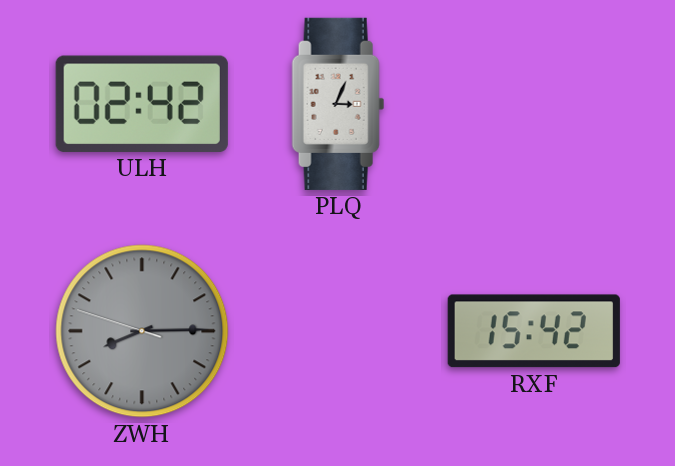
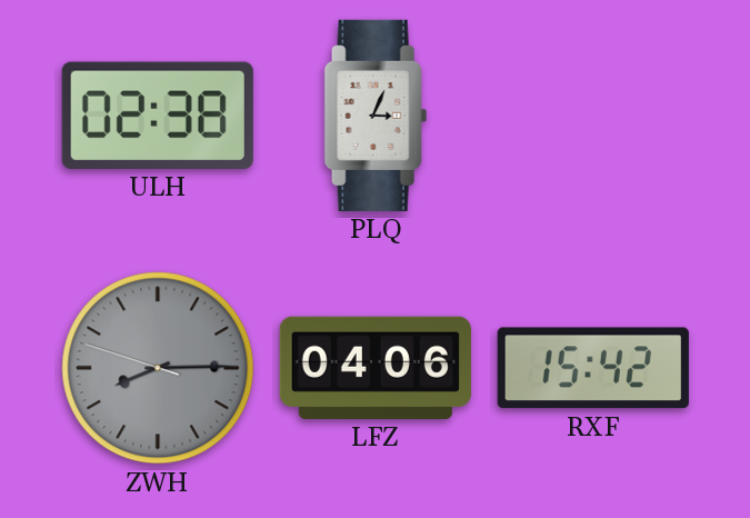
ULH: 02:42 -> 02:38 (158, 116)
LFZ: none -> 04:06 (376, 368)
